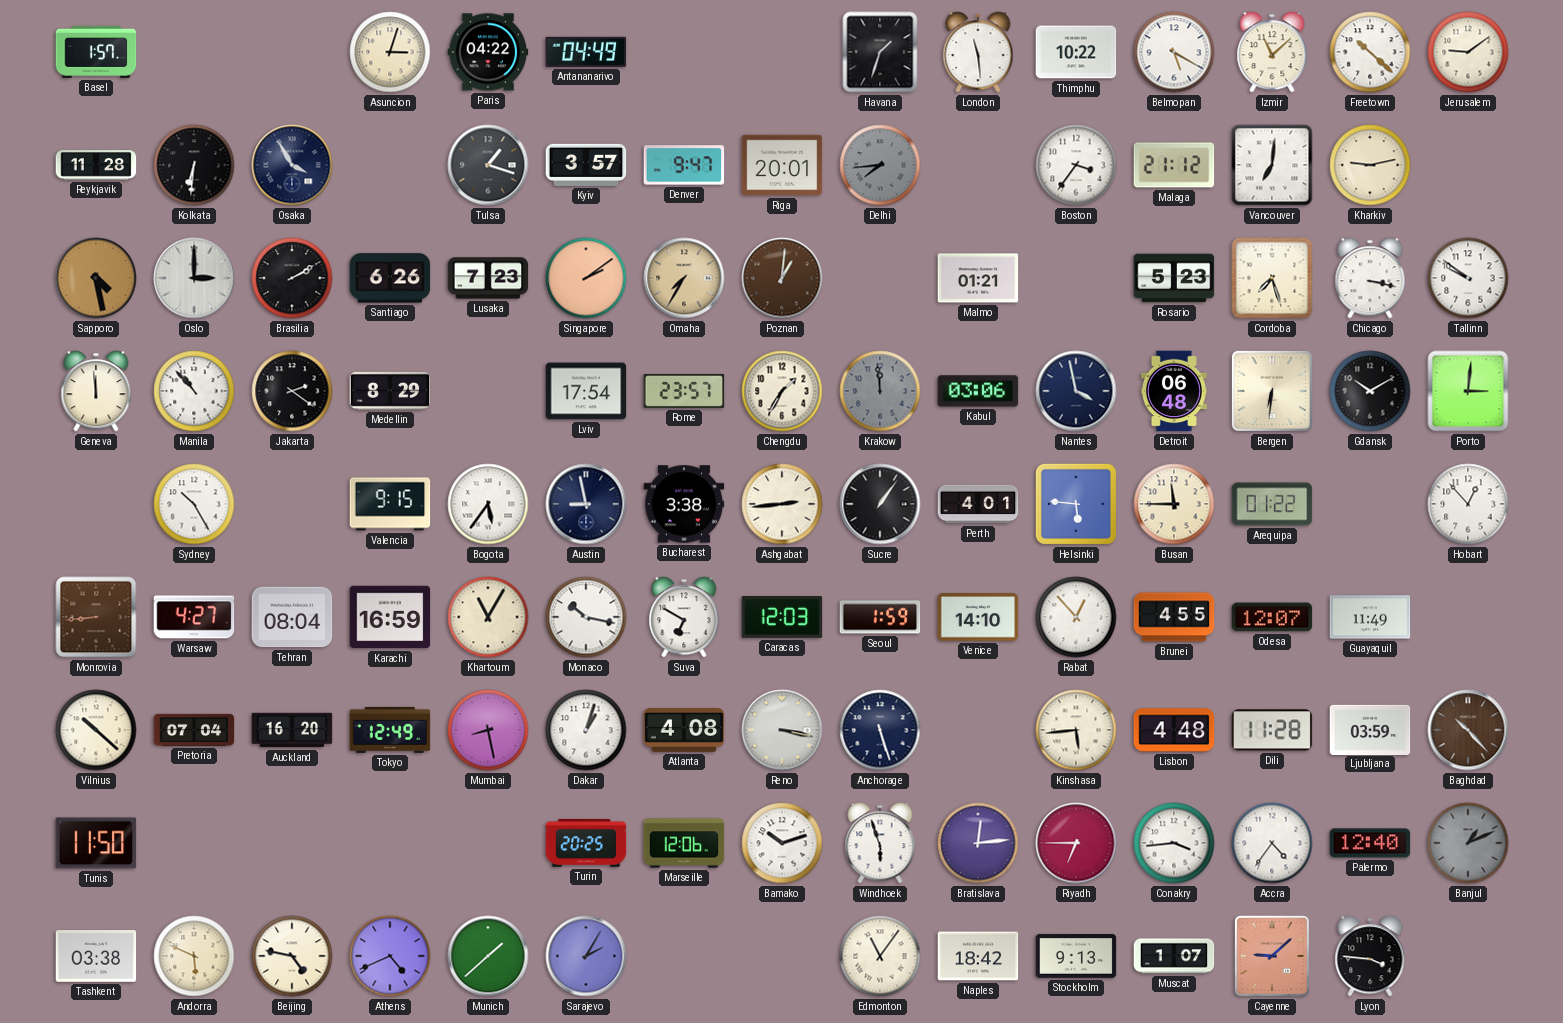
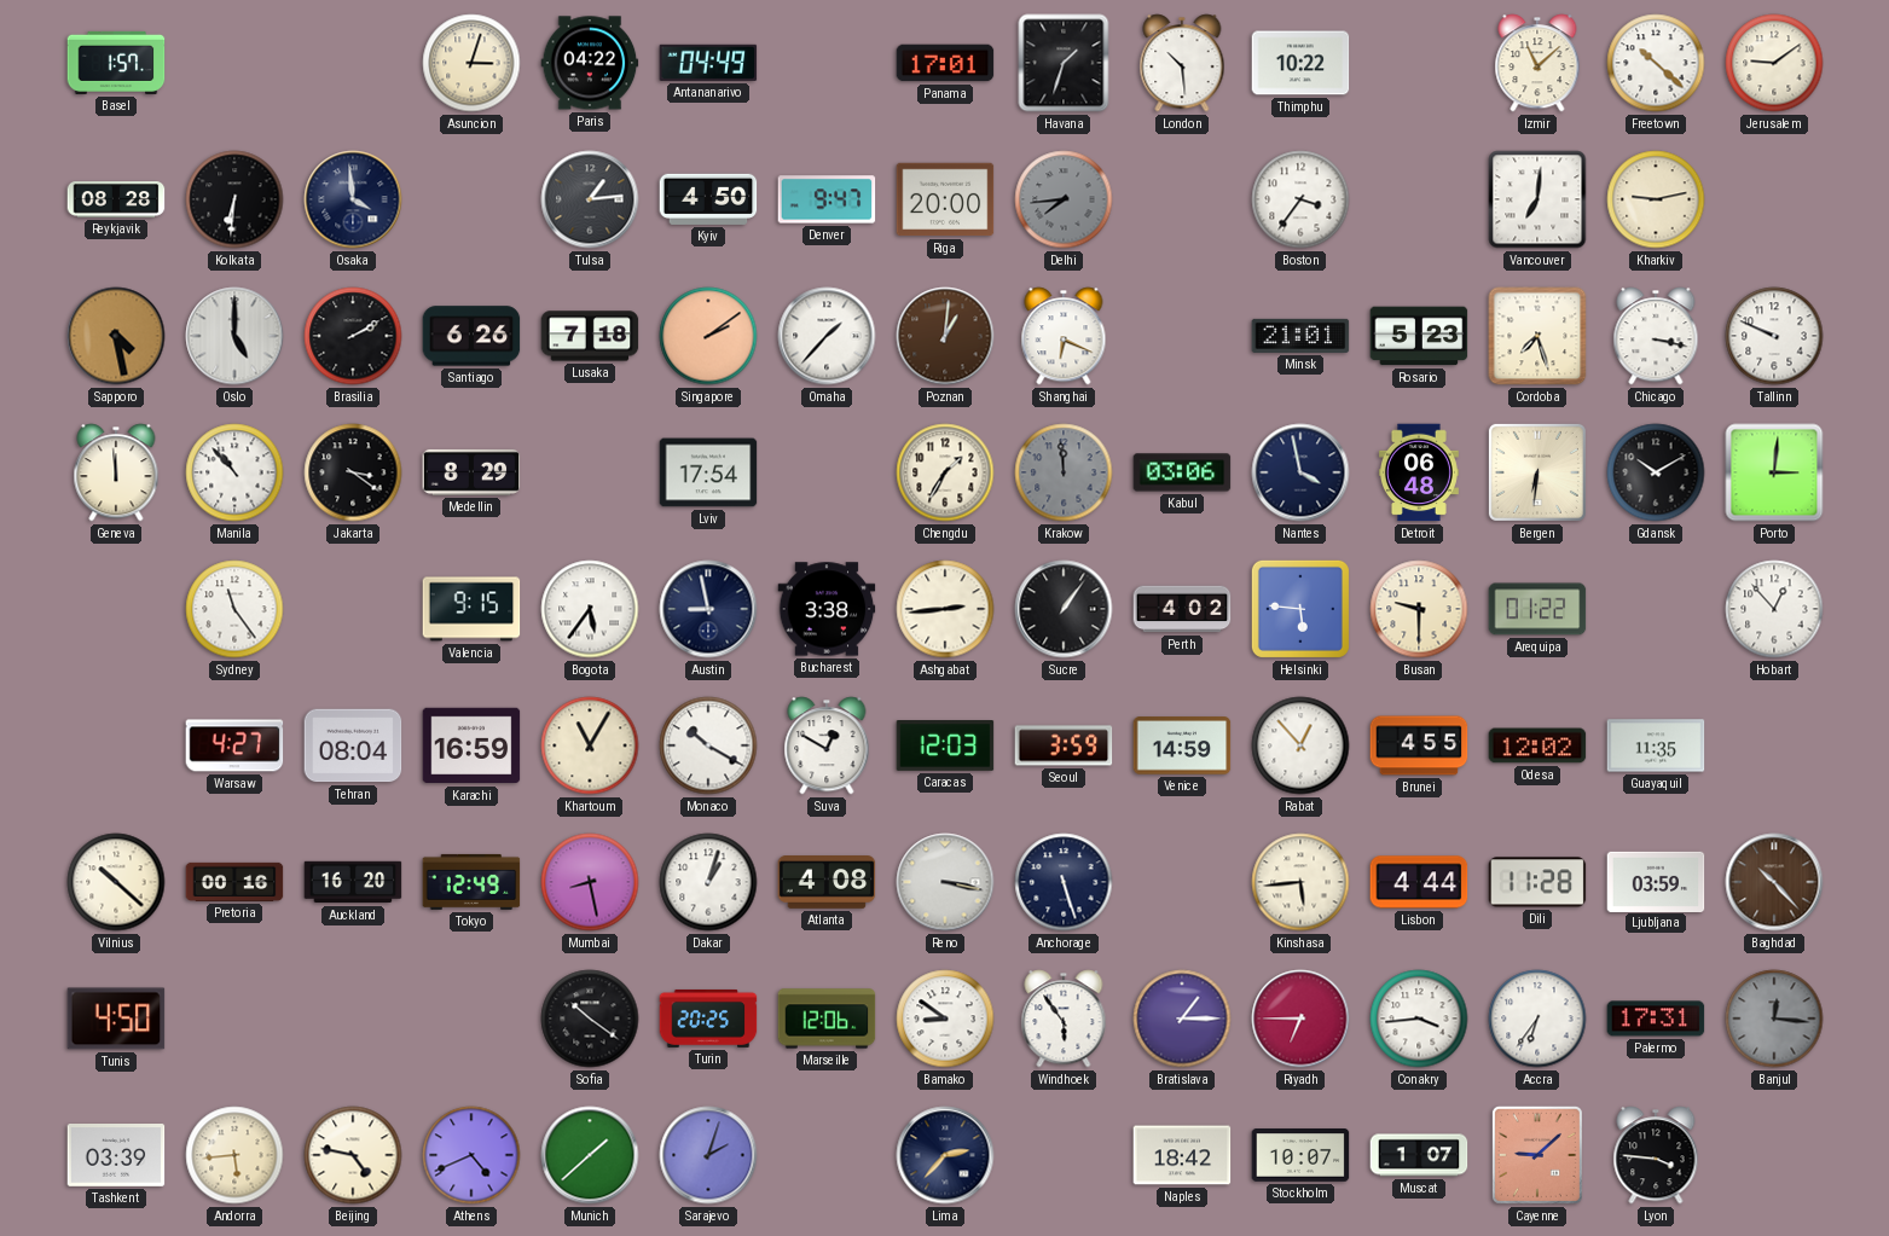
Panama: none -> 17:01 (945, 63)
London: 11:29 -> 10:29 (1182, 63)
Belmopan: 5:20 -> none (1174, 52)
Reykjavik: 11:28 -> 08:28 (116, 199)
Osaka: 3:55 -> 3:59 (353, 199)
Tulsa: 1:18 -> 1:14 (590, 199)
Kyiv: 3:57 -> 4:50 (708, 199)
Riga: 20:01 -> 20:00 (945, 199)
Malaga: 21:12 -> none (1174, 165)
Oslo: 3:00 -> 5:00 (234, 336)
Lusaka: 7:23 -> 7:18 (590, 336)
Omaha: 7:35 -> 1:37 (827, 336)
Omaha dial: champagne -> white (827, 336)
Shanghai: none -> 6:19 (1064, 336)
Malmo: 01:21 -> none (978, 278)
Minsk: none -> 21:01 (1300, 336)
Tallinn: 9:51 -> 9:49 (1774, 336)
Jakarta: 2:21 -> 3:21 (353, 472)
Rome: 23:57 -> none (684, 391)
Sydney: 10:25 -> 11:24 (234, 609)
Perth: 4:01 -> 4:02 (1182, 609)
Busan: 11:45 -> 9:30 (1419, 609)
Monrovia: 8:44 -> none (96, 617)
Monaco: 10:17 -> 10:20 (708, 745)
Suva: 6:50 -> 12:50 (827, 745)
Seoul: 1:59 -> 3:59 (1064, 745)
Venice: 14:10 -> 14:59 (1182, 745)
Odesa: 12:07 -> 12:02 (1537, 745)
Guayaquil: 11:49 -> 11:35 (1656, 745)
Pretoria: 07:04 -> 00:16 (234, 882)
Lisbon: 4:48 -> 4:44 (1419, 882)
Tunis: 11:50 -> 4:50 (116, 1019)
Sofia: none -> 10:21 (590, 1019)
Bamako: 10:12 -> 8:51 (945, 1019)
Windhoek: 5:57 -> 5:54 (1064, 1019)
Bratislava: 12:14 -> 1:15 (1182, 1019)
Accra: 4:36 -> 6:36 (1537, 1019)
Palermo: 12:40 -> 17:31 (1656, 1019)
Banjul: 1:11 -> 12:16 (1774, 1019)
Tashkent: 03:38 -> 03:39 (116, 1156)
Andorra: 5:49 -> 5:44 (234, 1155)
Sarajevo: 2:05 -> 2:03 (708, 1155)
Lima: none -> 2:37 (945, 1155)
Edmonton: 11:06 -> none (880, 956)
Stockholm: 9:13 -> 10:07 (1300, 1156)
